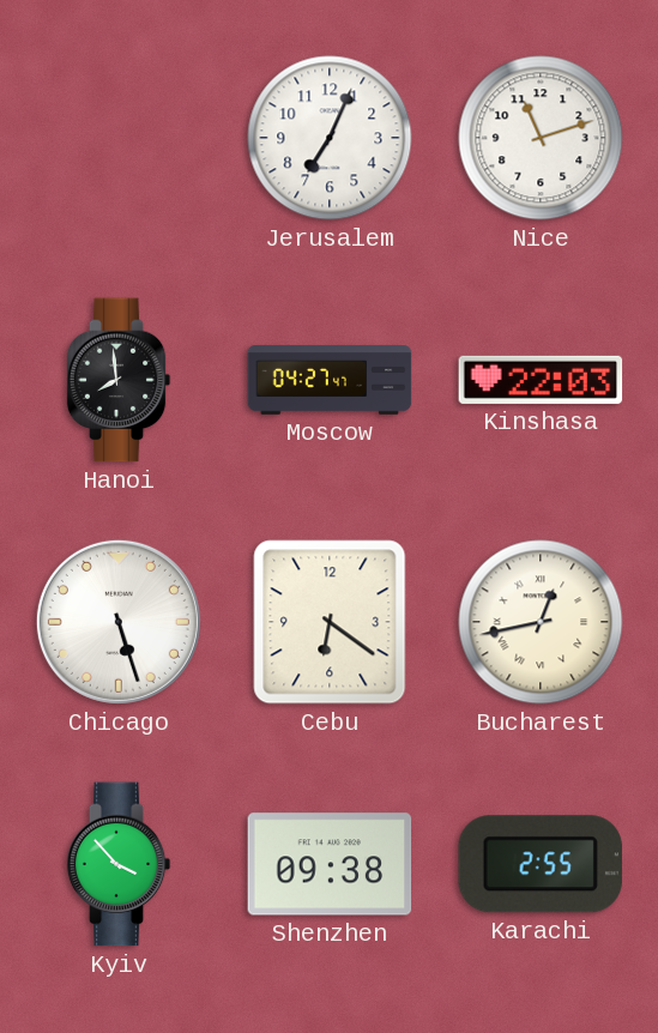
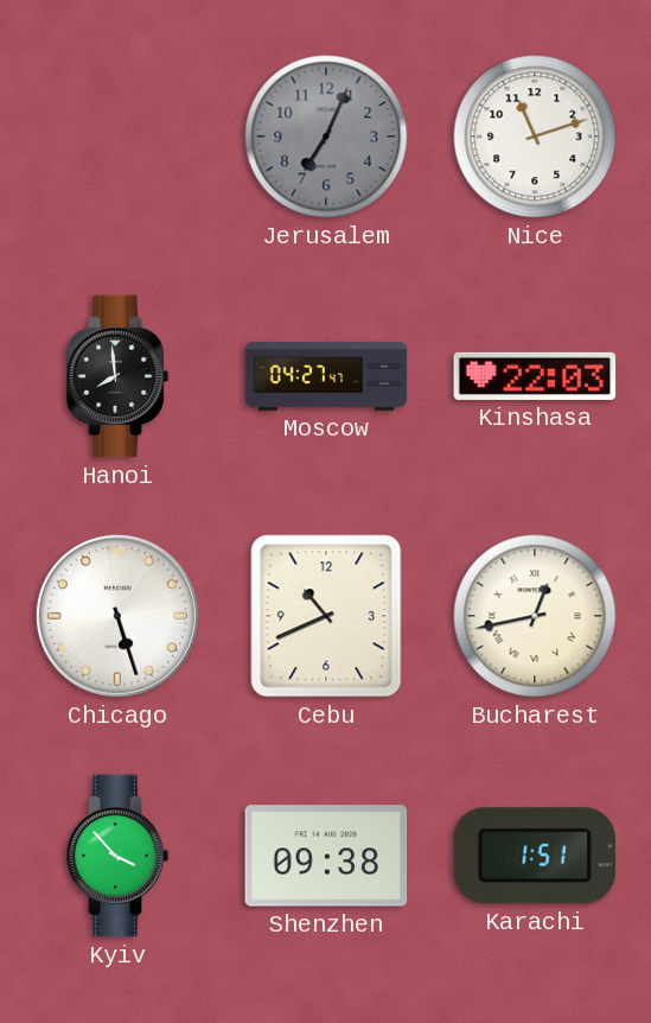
Jerusalem dial: white -> grey (326, 136)
Cebu: 6:21 -> 10:41 (326, 616)
Karachi: 2:55 -> 1:51 (535, 856)
